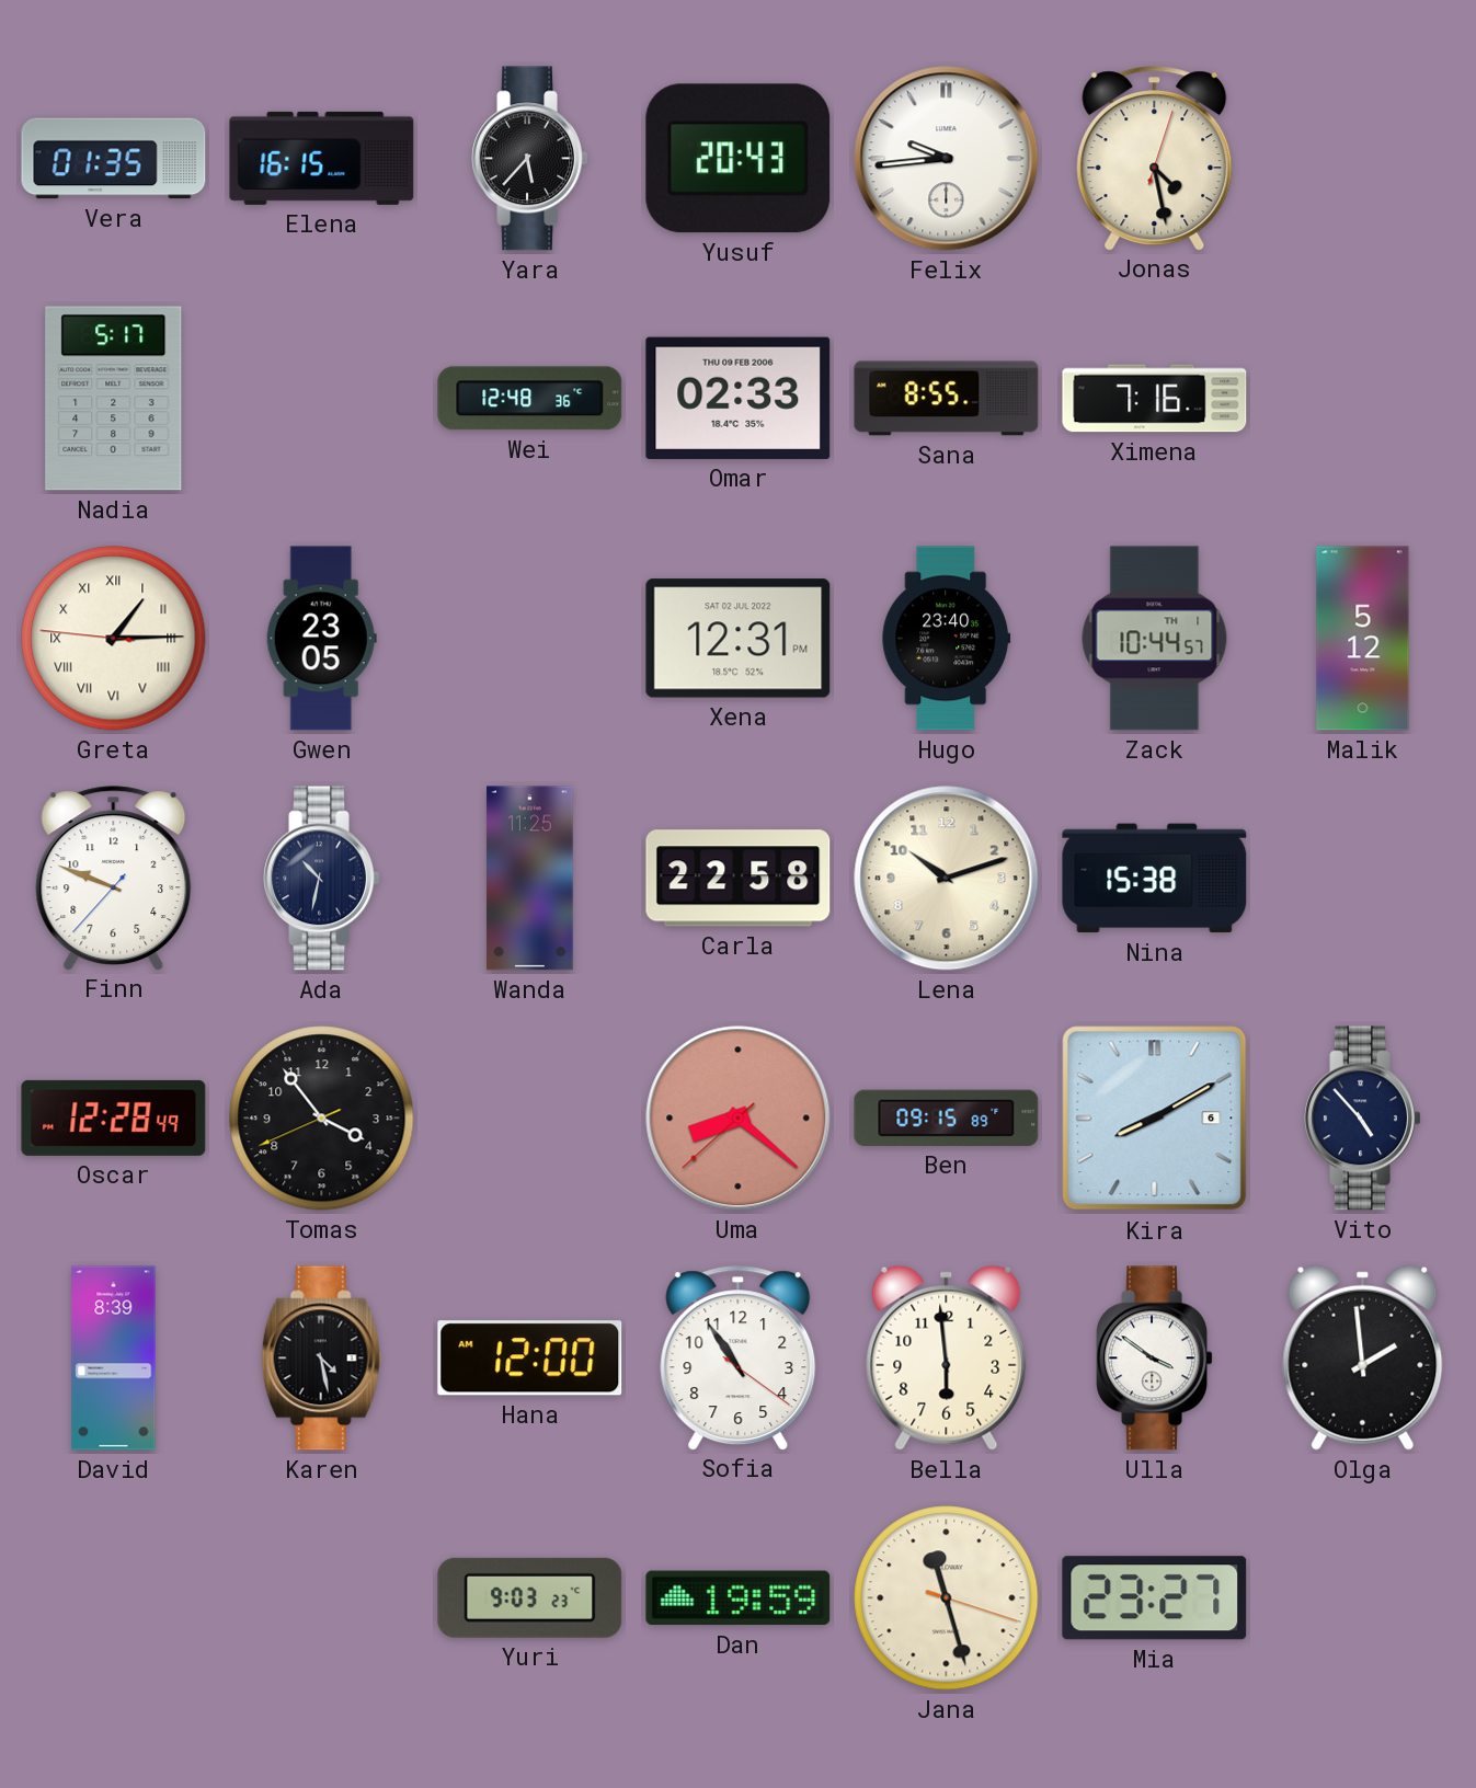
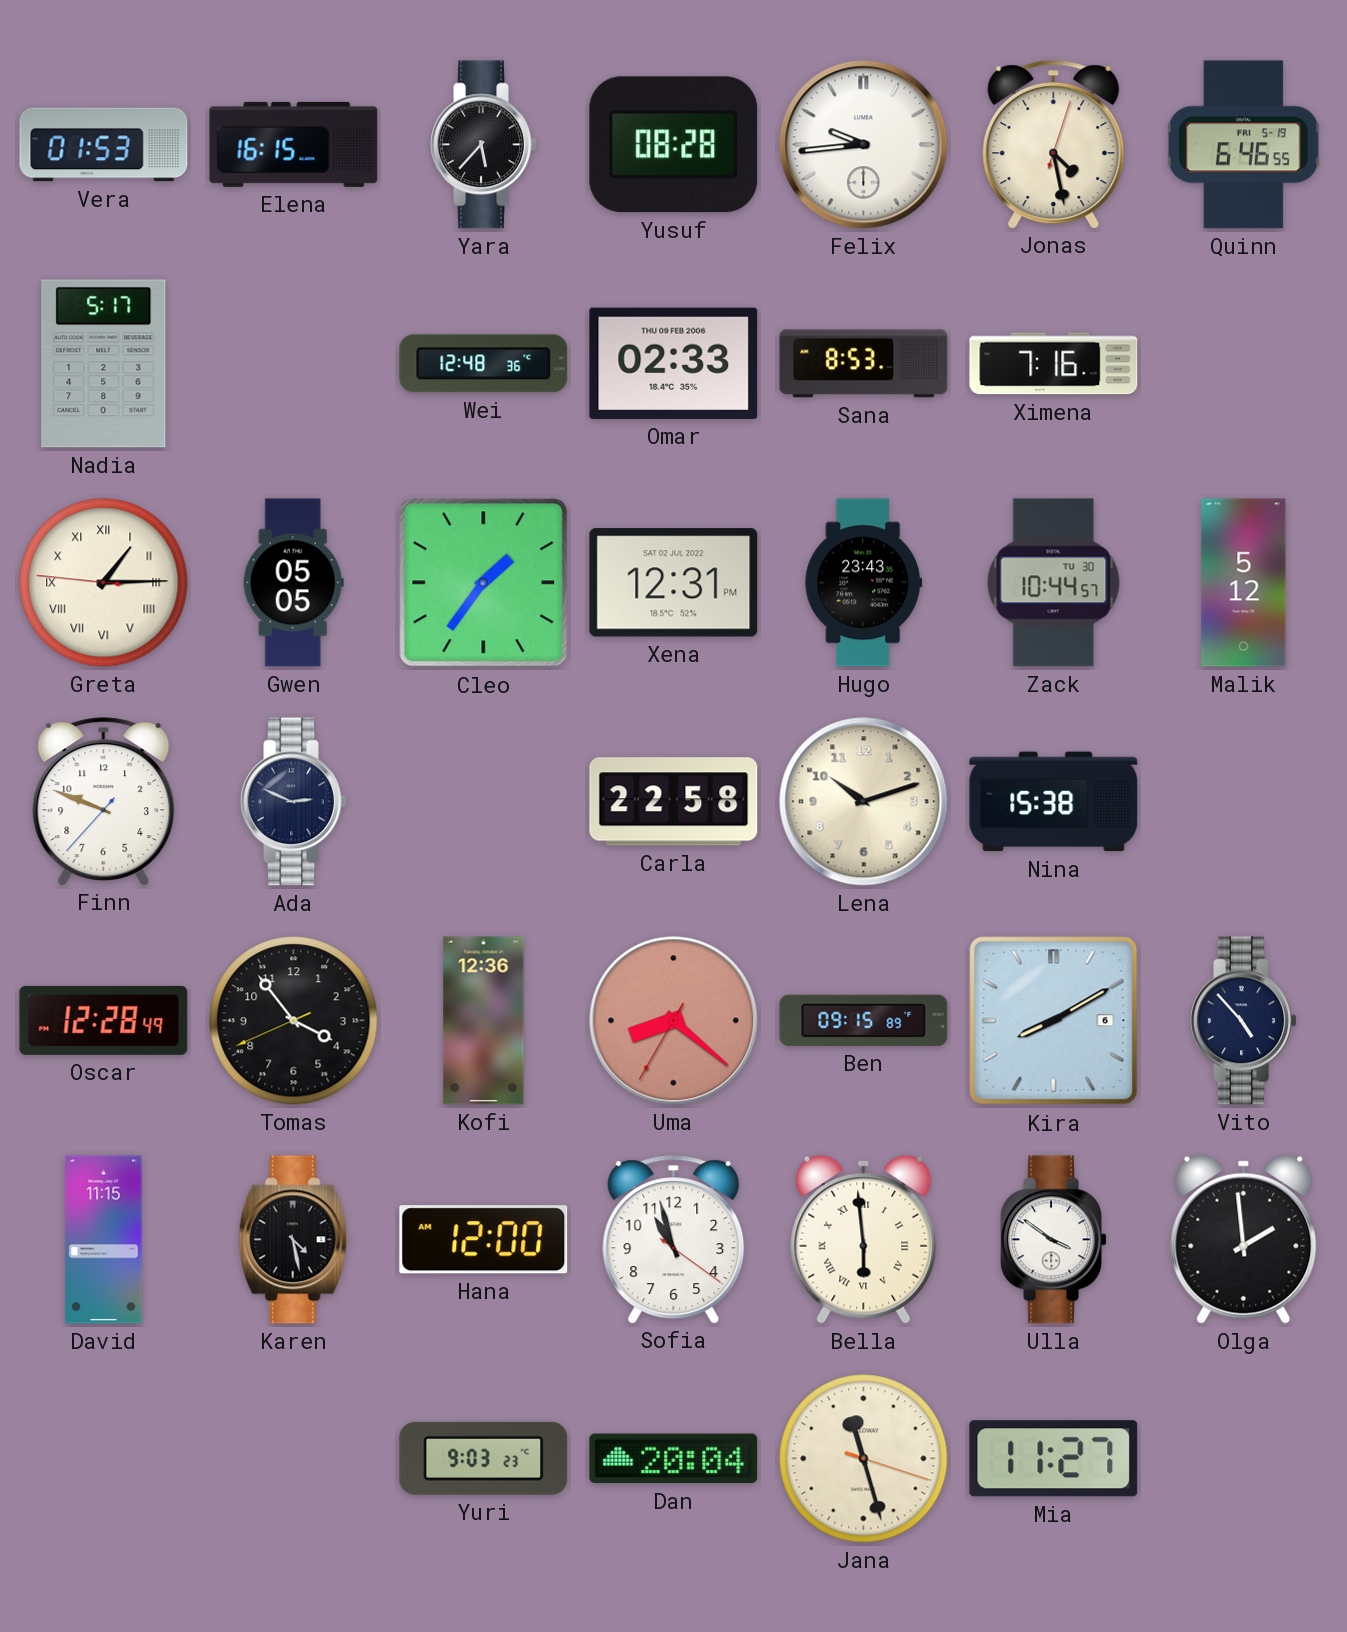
Vera: 01:35 -> 01:53 (104, 145)
Yusuf: 20:43 -> 08:28 (674, 145)
Quinn: none -> 6:46 (1243, 145)
Sana: 8:55 -> 8:53 (864, 364)
Gwen: 23:05 -> 05:05 (293, 583)
Cleo: none -> 1:36 (484, 583)
Hugo: 23:40 -> 23:43 (864, 583)
Zack date: TH 1 -> TU 30 (1054, 583)
Ada: 10:32 -> 2:49 (294, 802)
Wanda: 11:25 -> none (530, 879)
Kofi: none -> 12:36 (484, 1021)
Uma: 8:21:38 -> 8:21:35 (674, 1021)
David: 8:39 -> 11:15 (104, 1240)
Sofia: 10:54 -> 10:57 (674, 1239)
Bella numerals: Arabic -> Roman (864, 1239)
Dan: 19:59 -> 20:04 (674, 1459)
Mia: 23:27 -> 11:27 (1054, 1459)
